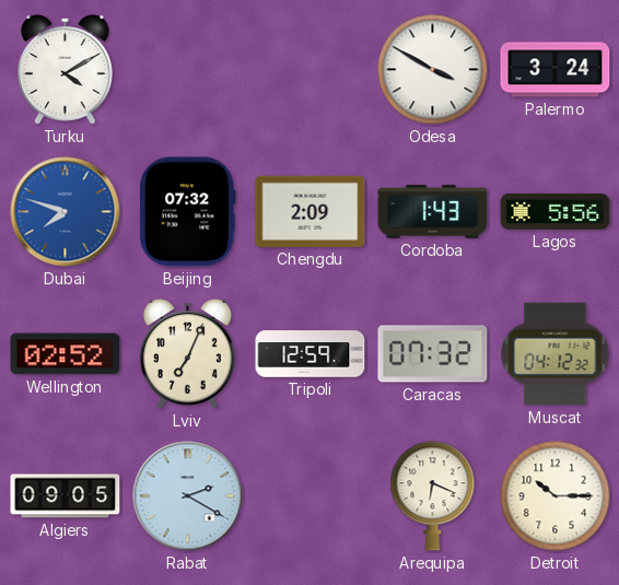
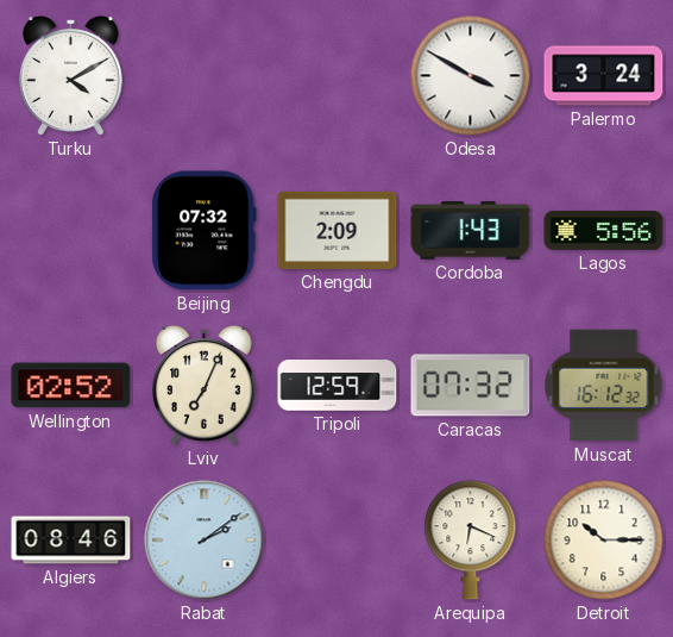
Dubai: 7:48 -> none (66, 212)
Muscat: 04:12 -> 16:12 (604, 386)
Algiers: 09:05 -> 08:46 (71, 541)
Rabat: 2:20 -> 2:09 (205, 541)
